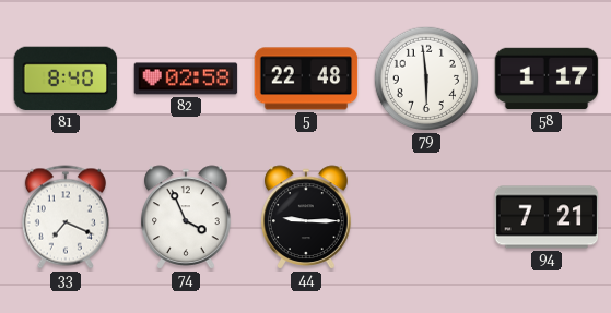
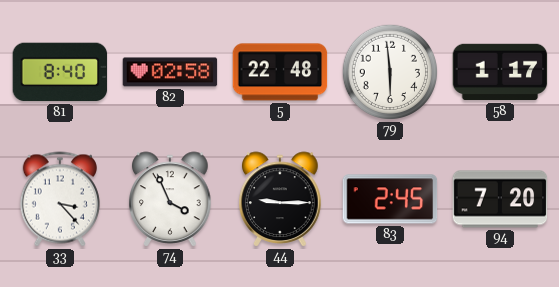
33: 7:19 -> 3:23 (60, 199)
83: none -> 2:45 (390, 199)
94: 7:21 -> 7:20 (500, 199)
